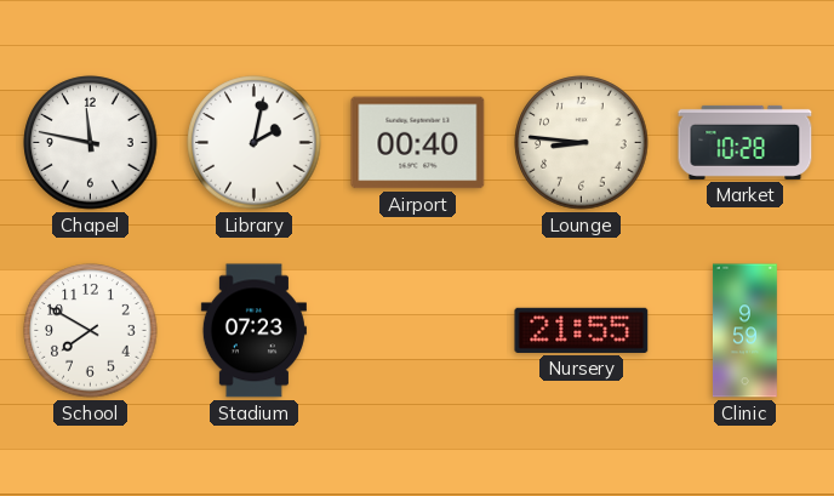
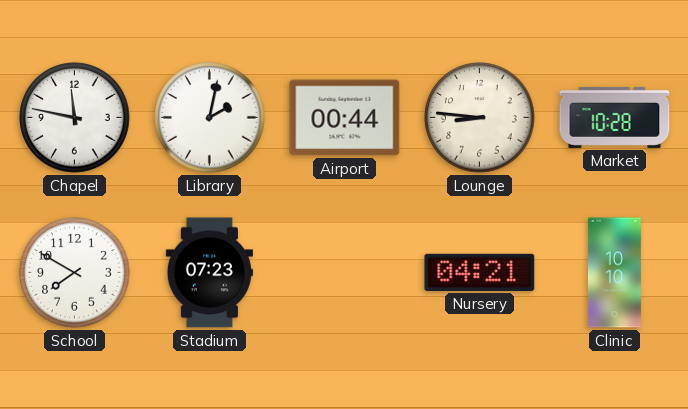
Airport: 00:40 -> 00:44 (345, 118)
Nursery: 21:55 -> 04:21 (480, 272)
Clinic: 9:59 -> 10:10 (614, 273)
